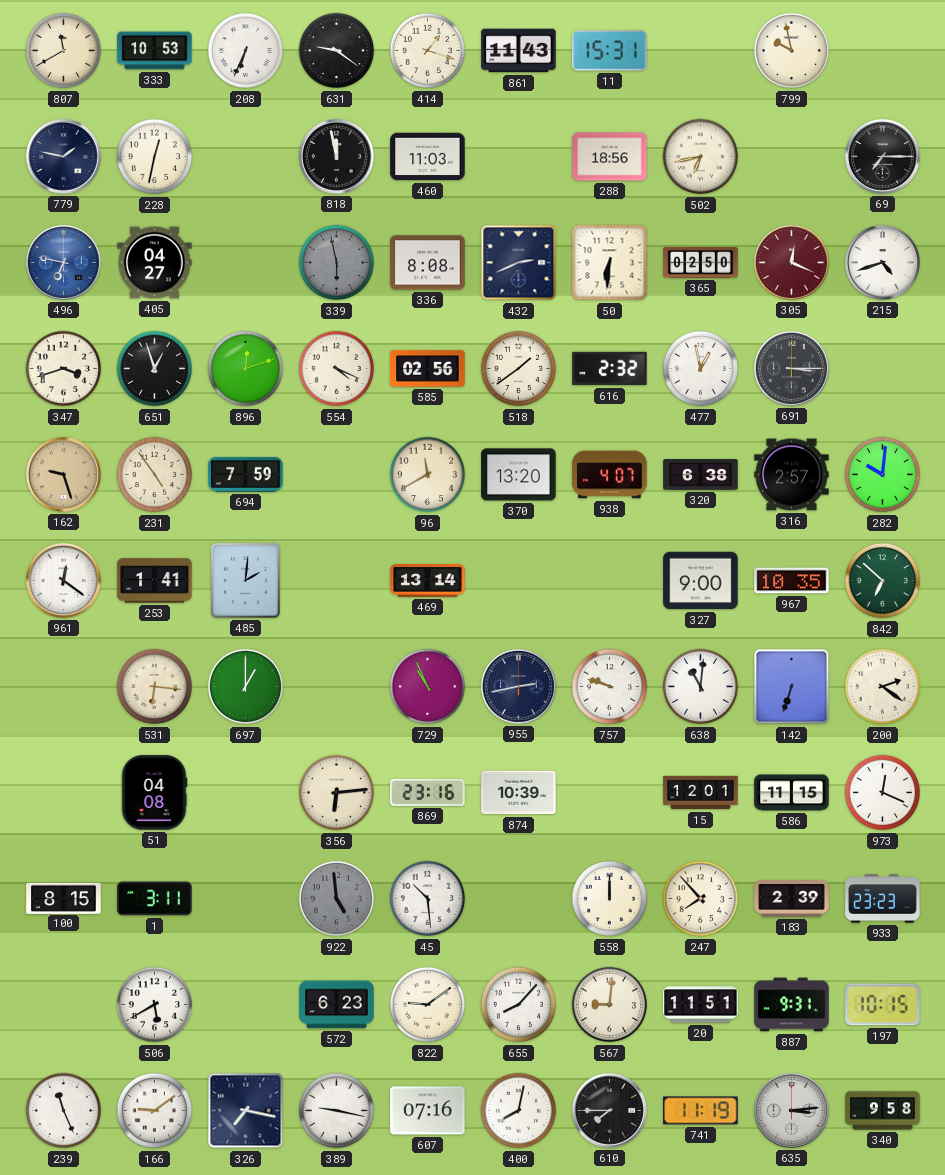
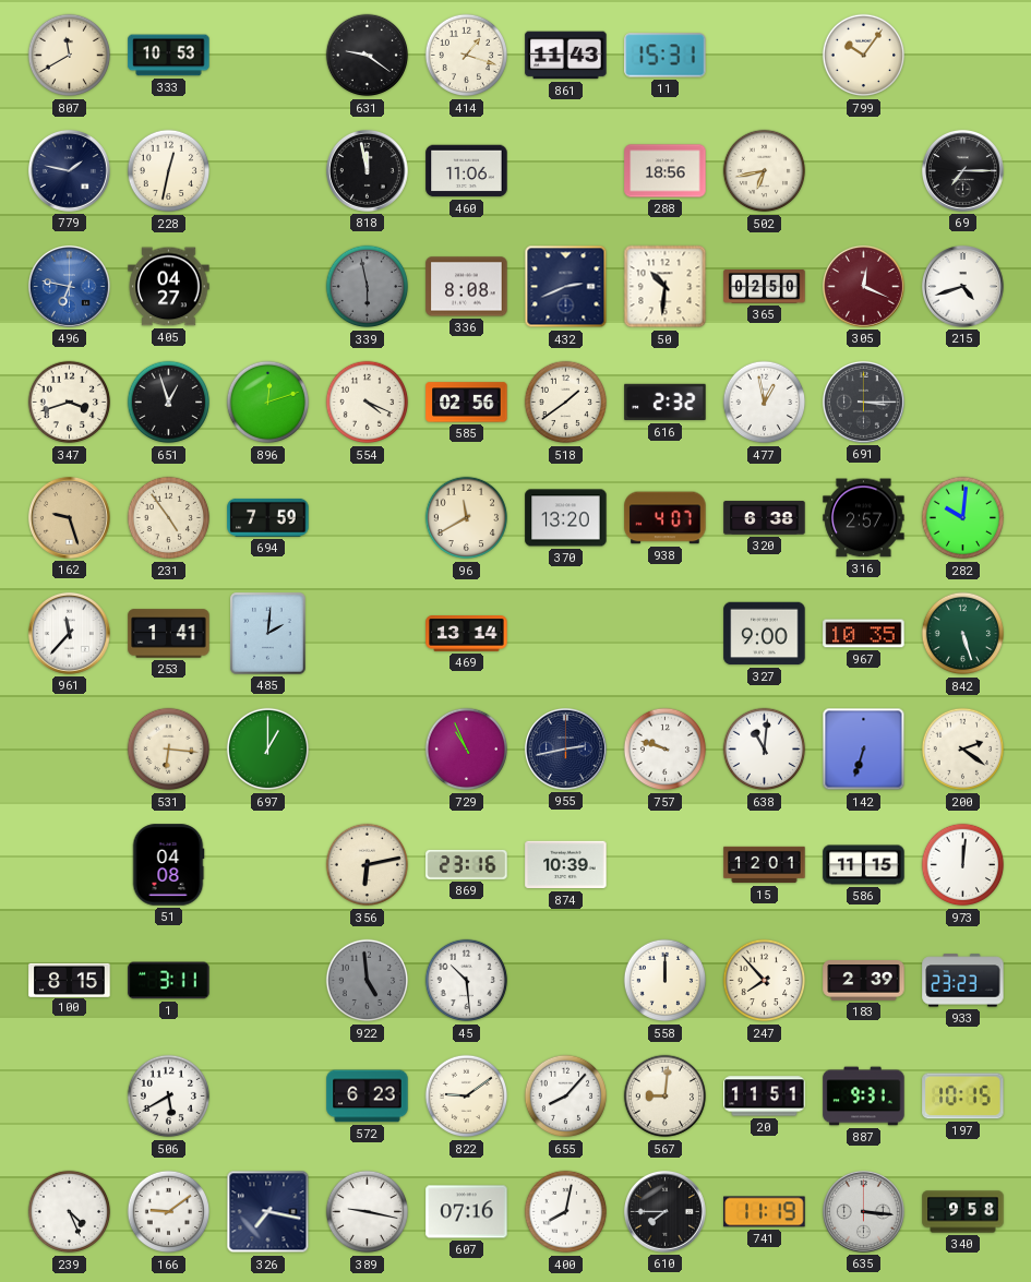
208: 6:34 -> none (246, 51)
799: 9:58 -> 10:06 (864, 56)
460: 11:03 -> 11:06 (467, 171)
50: 6:31 -> 10:31 (666, 287)
961: 12:21 -> 11:37 (69, 633)
842: 6:52 -> 5:27 (963, 634)
356: 6:14 -> 6:13 (368, 865)
973: 12:19 -> 12:01 (963, 865)
239: 11:26 -> 4:26 (70, 1212)
635: 3:14 -> 3:16 (863, 1211)
